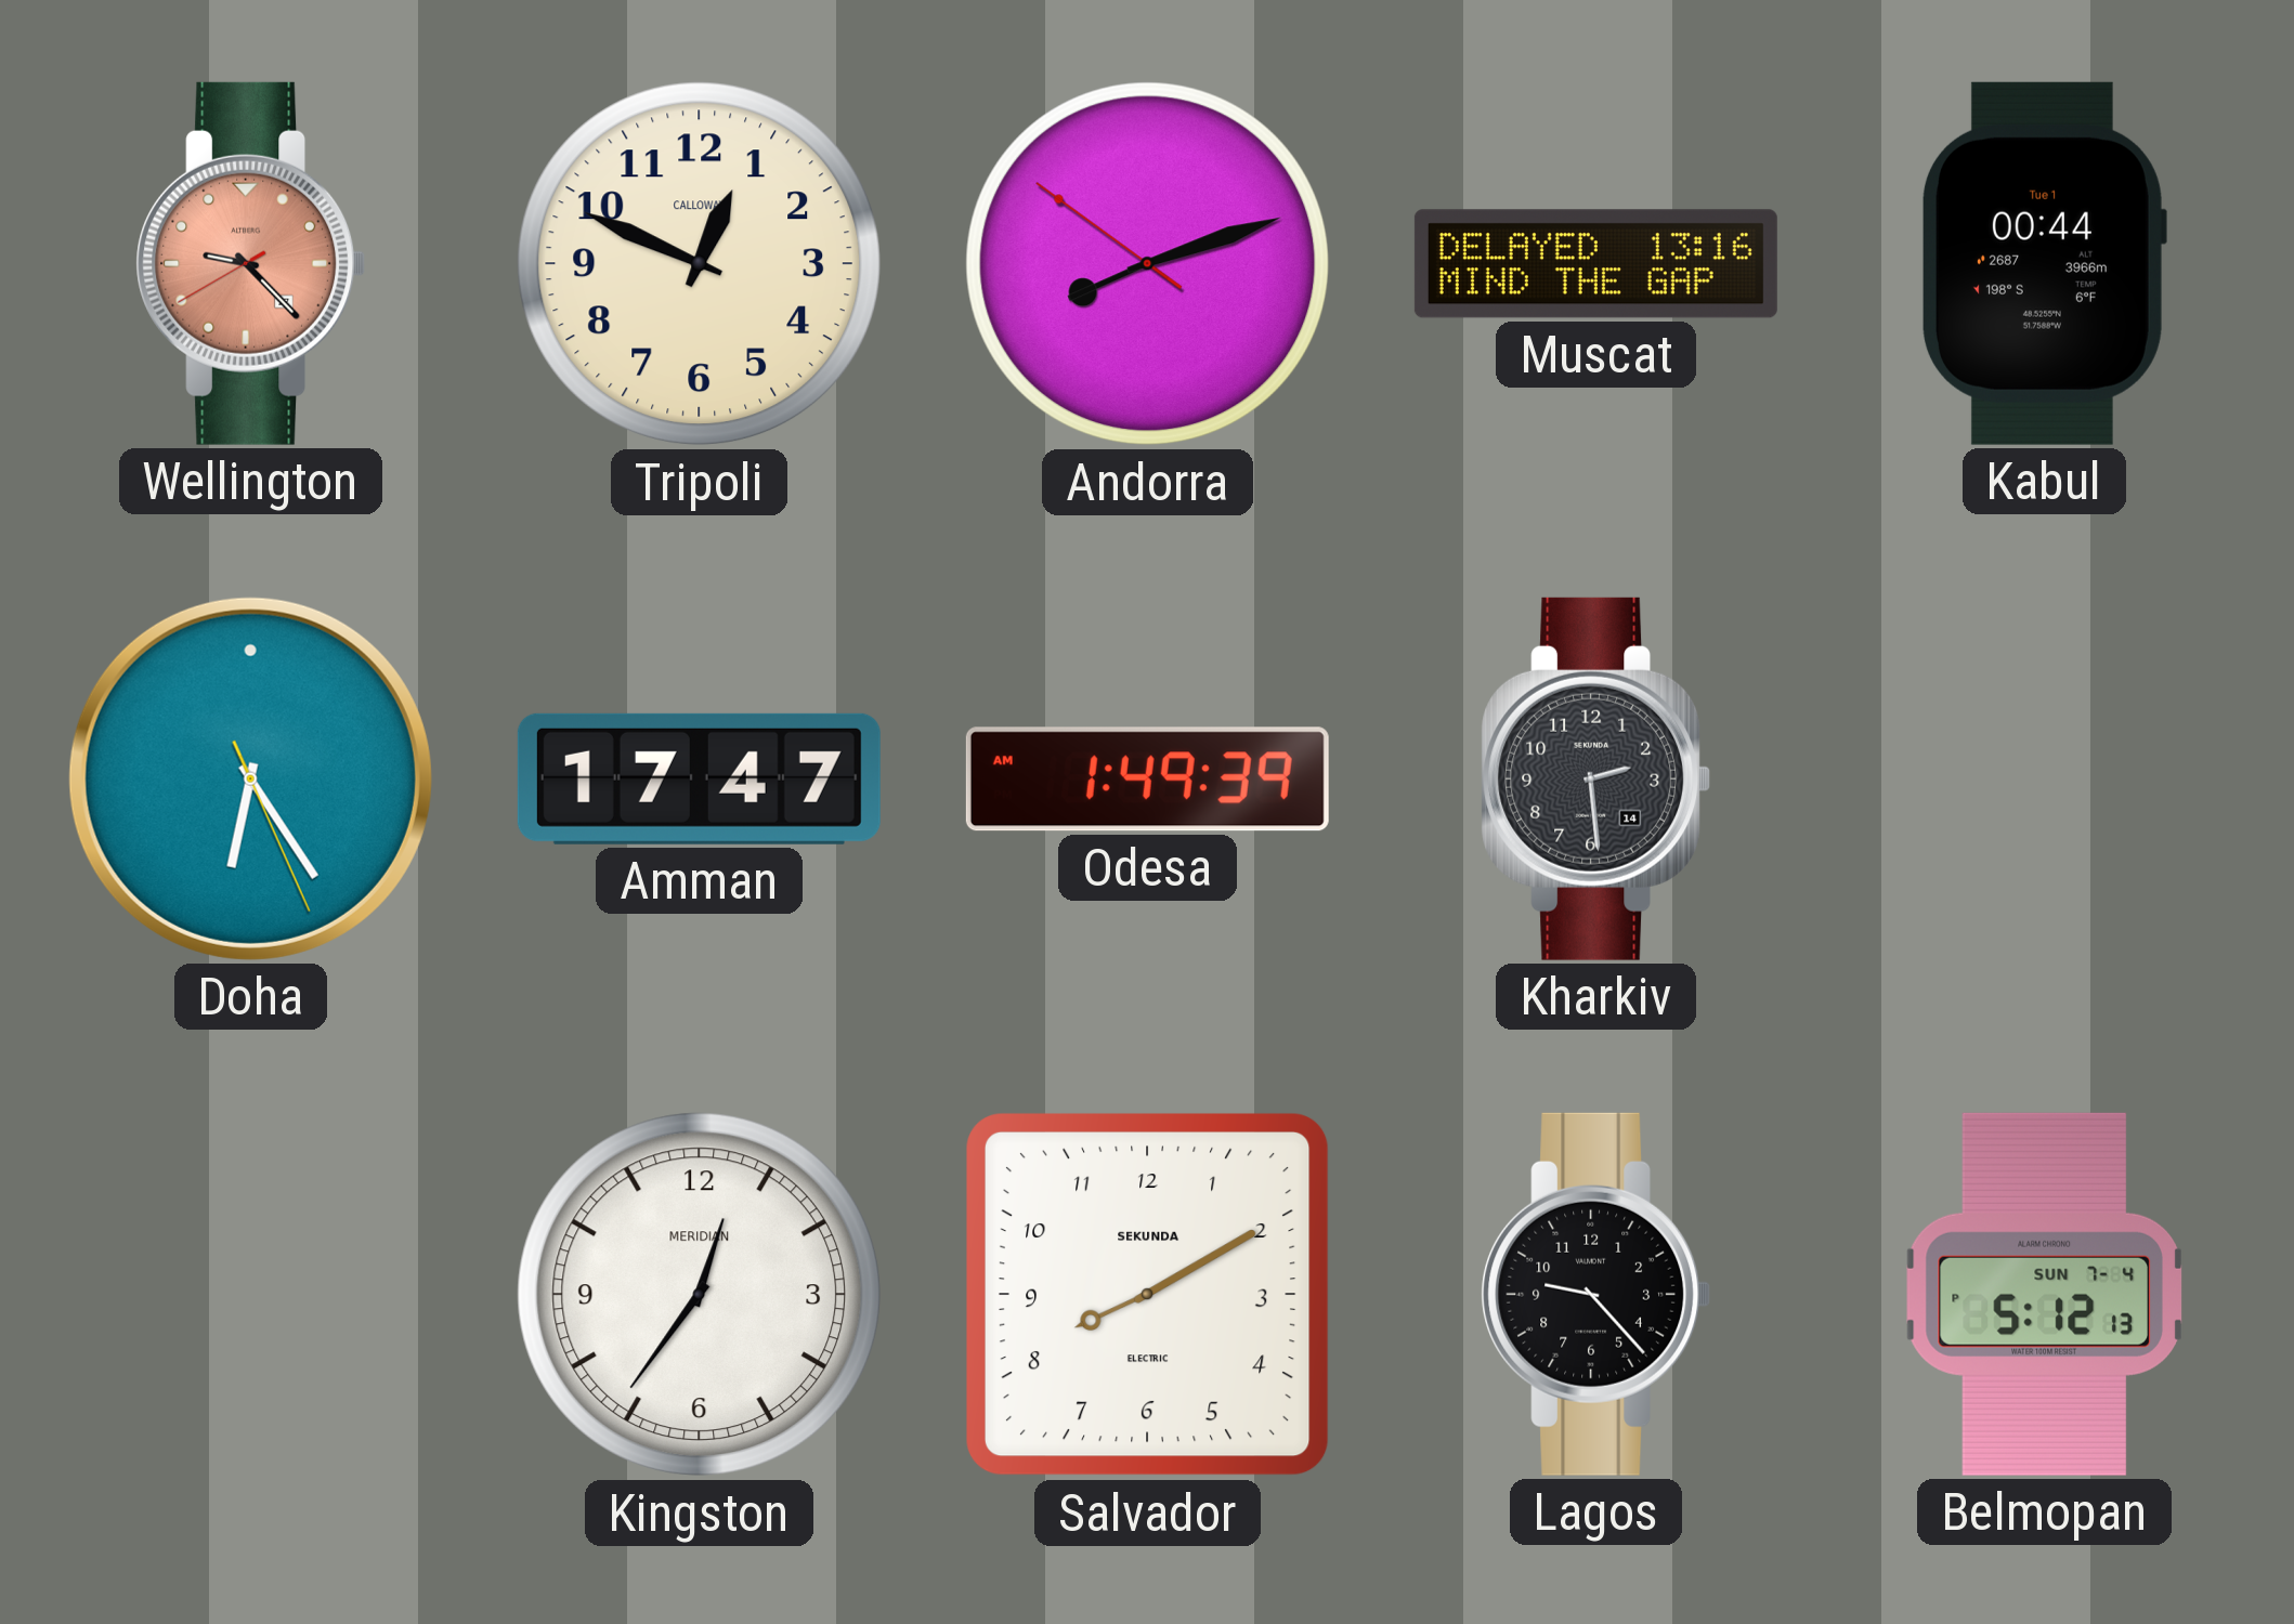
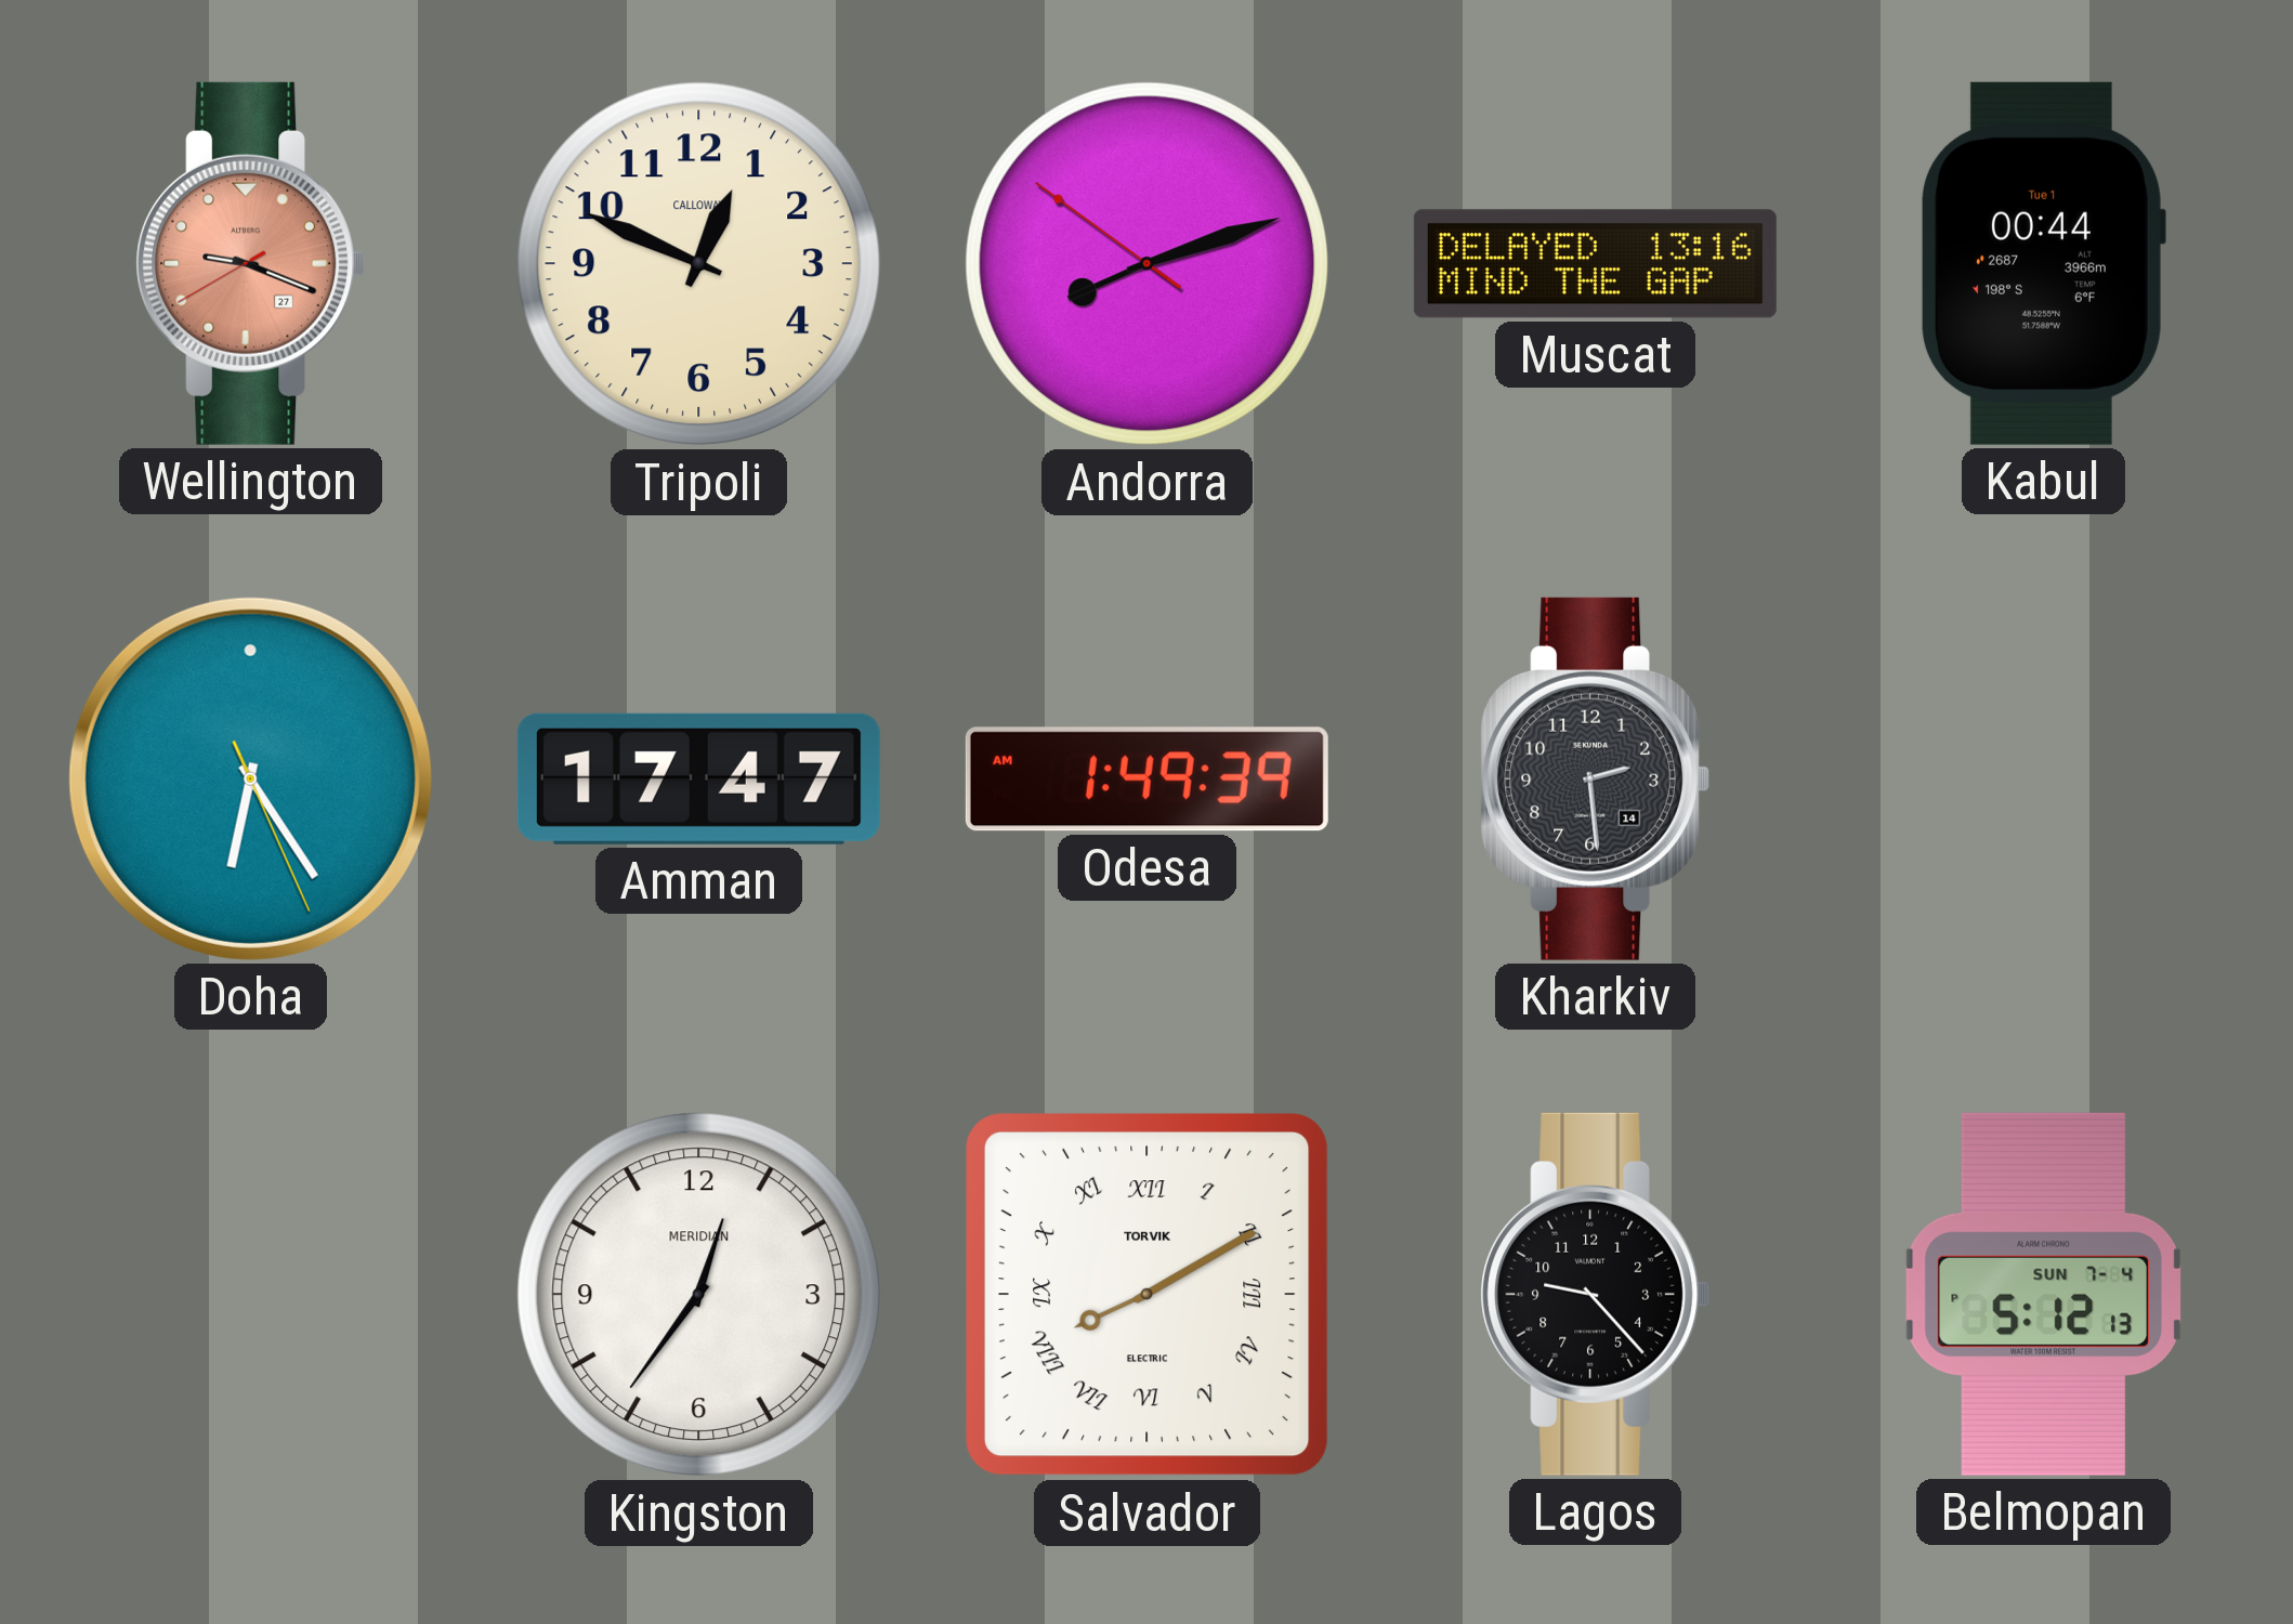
Wellington: 9:22 -> 9:18 (251, 263)
Salvador numerals: Arabic -> Roman (1148, 1295)
Salvador brand: SEKUNDA -> TORVIK (1148, 1295)
